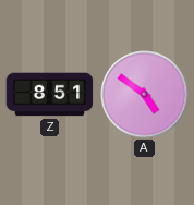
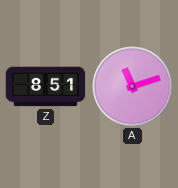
A: 4:51 -> 11:12 (133, 87)
